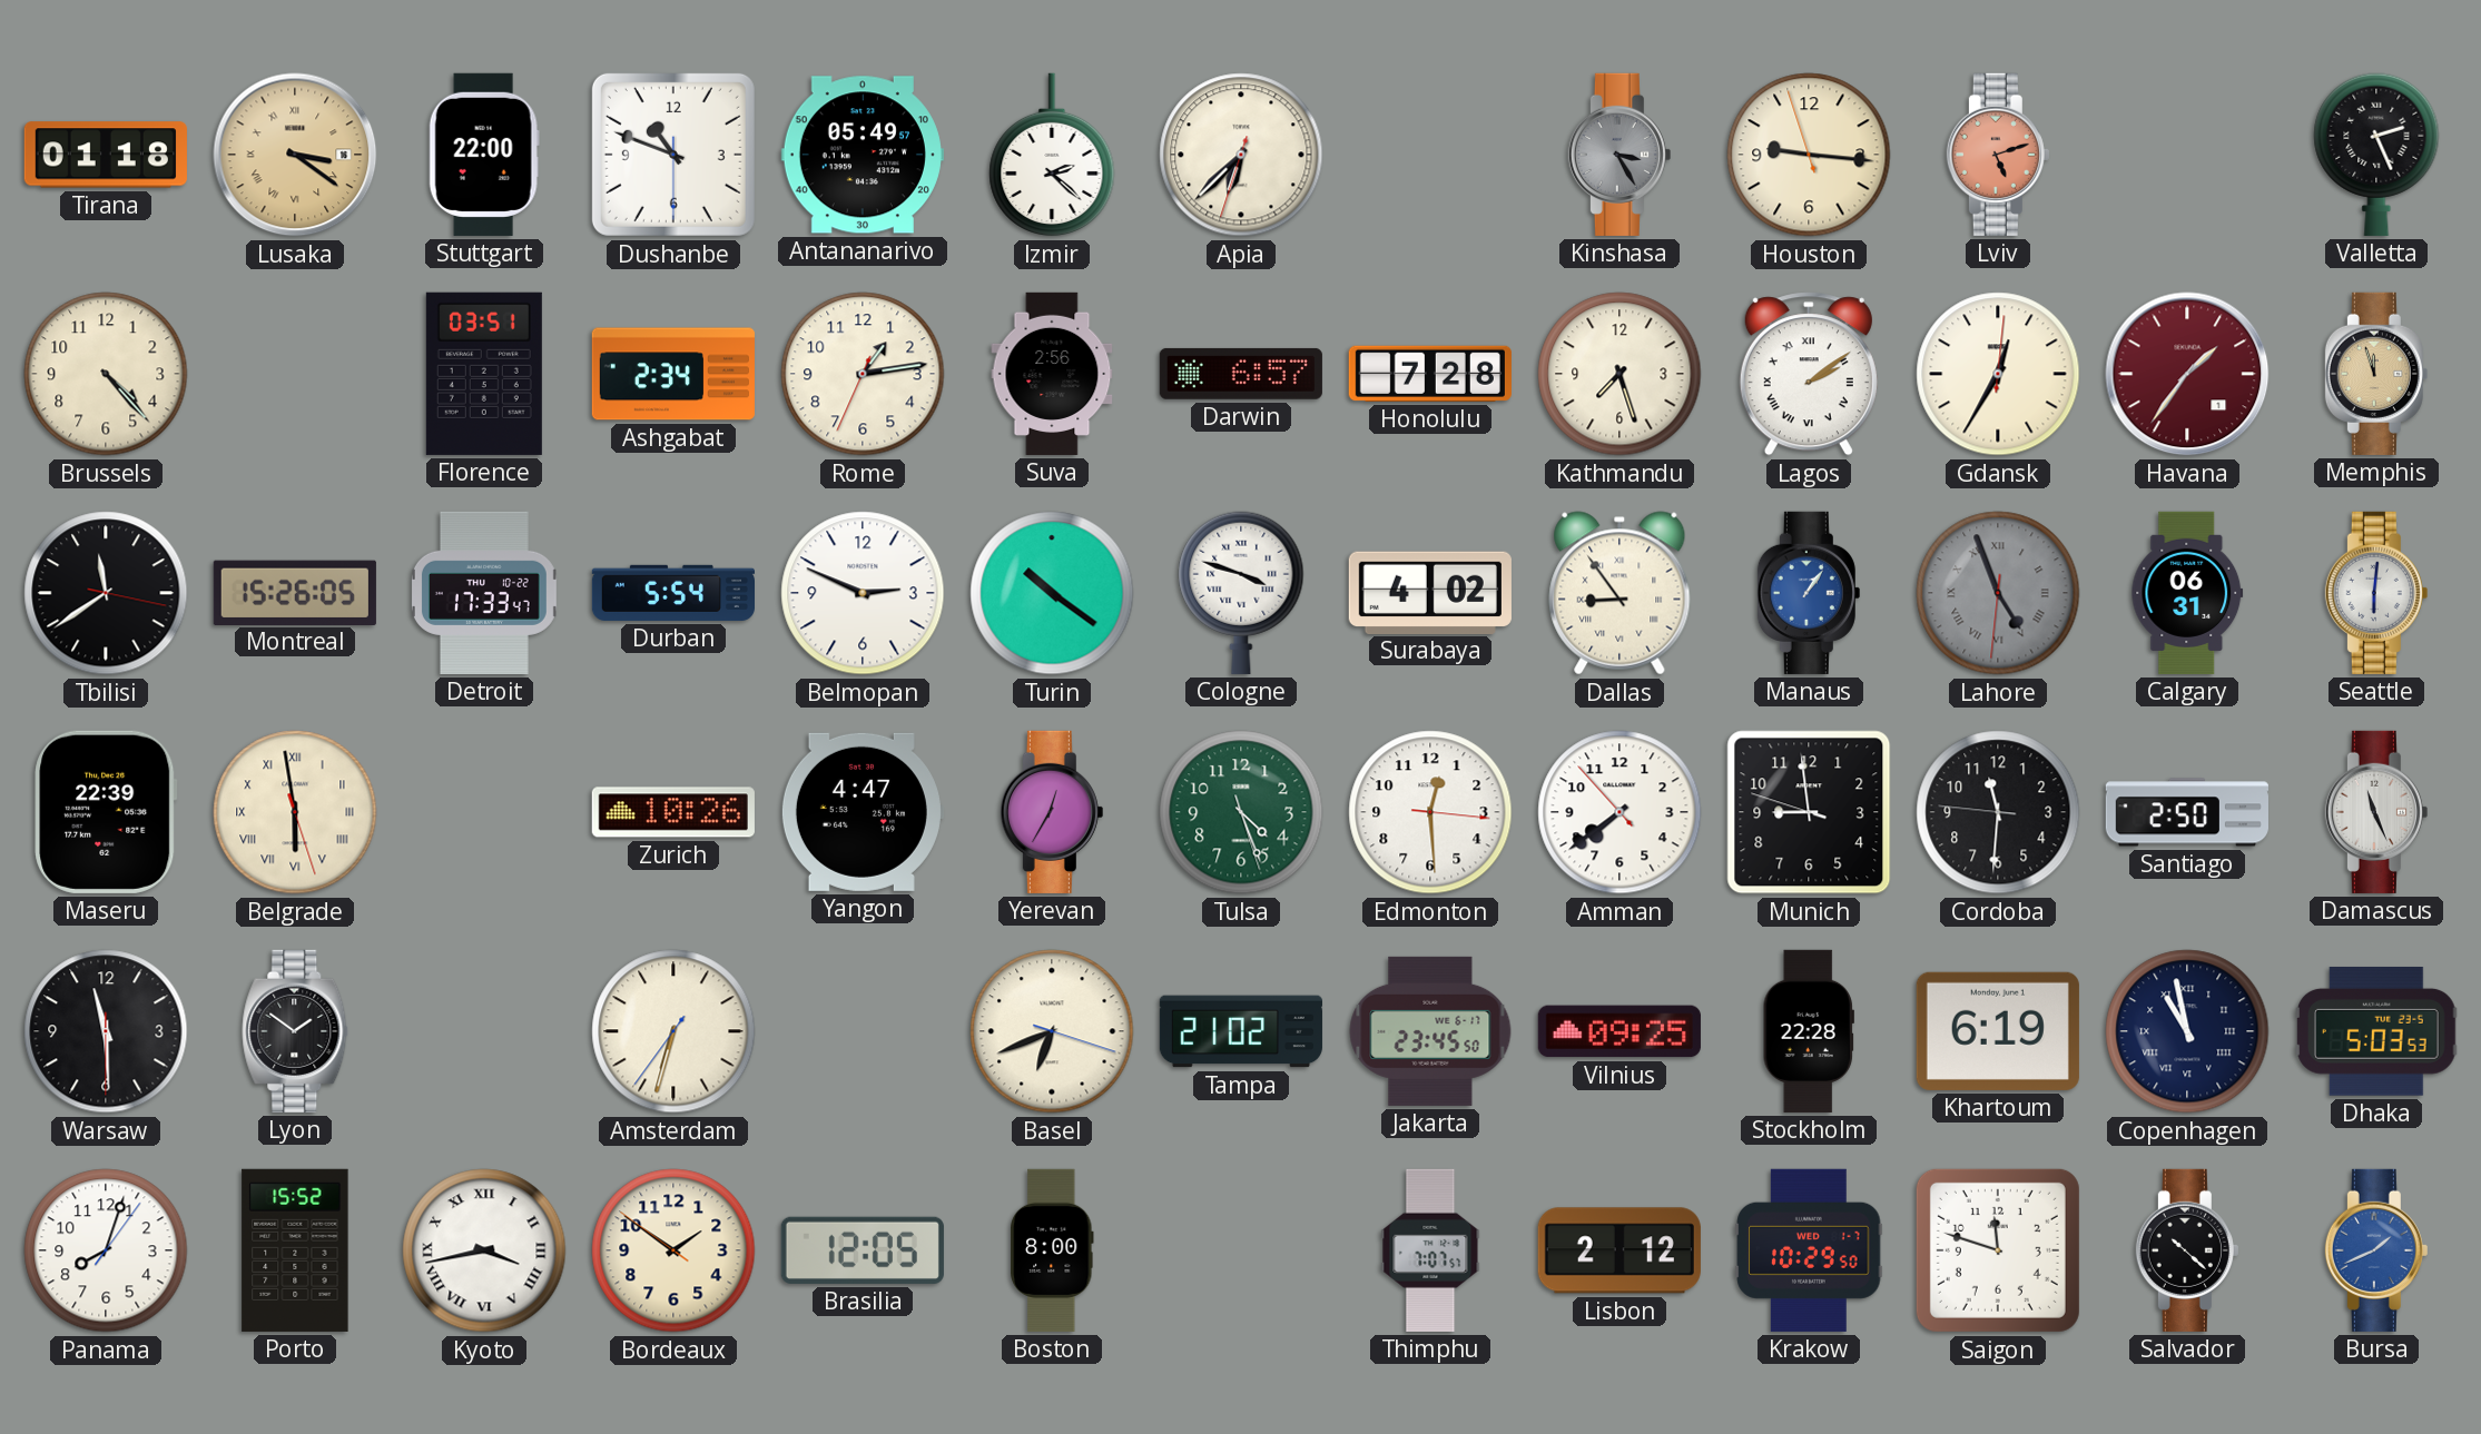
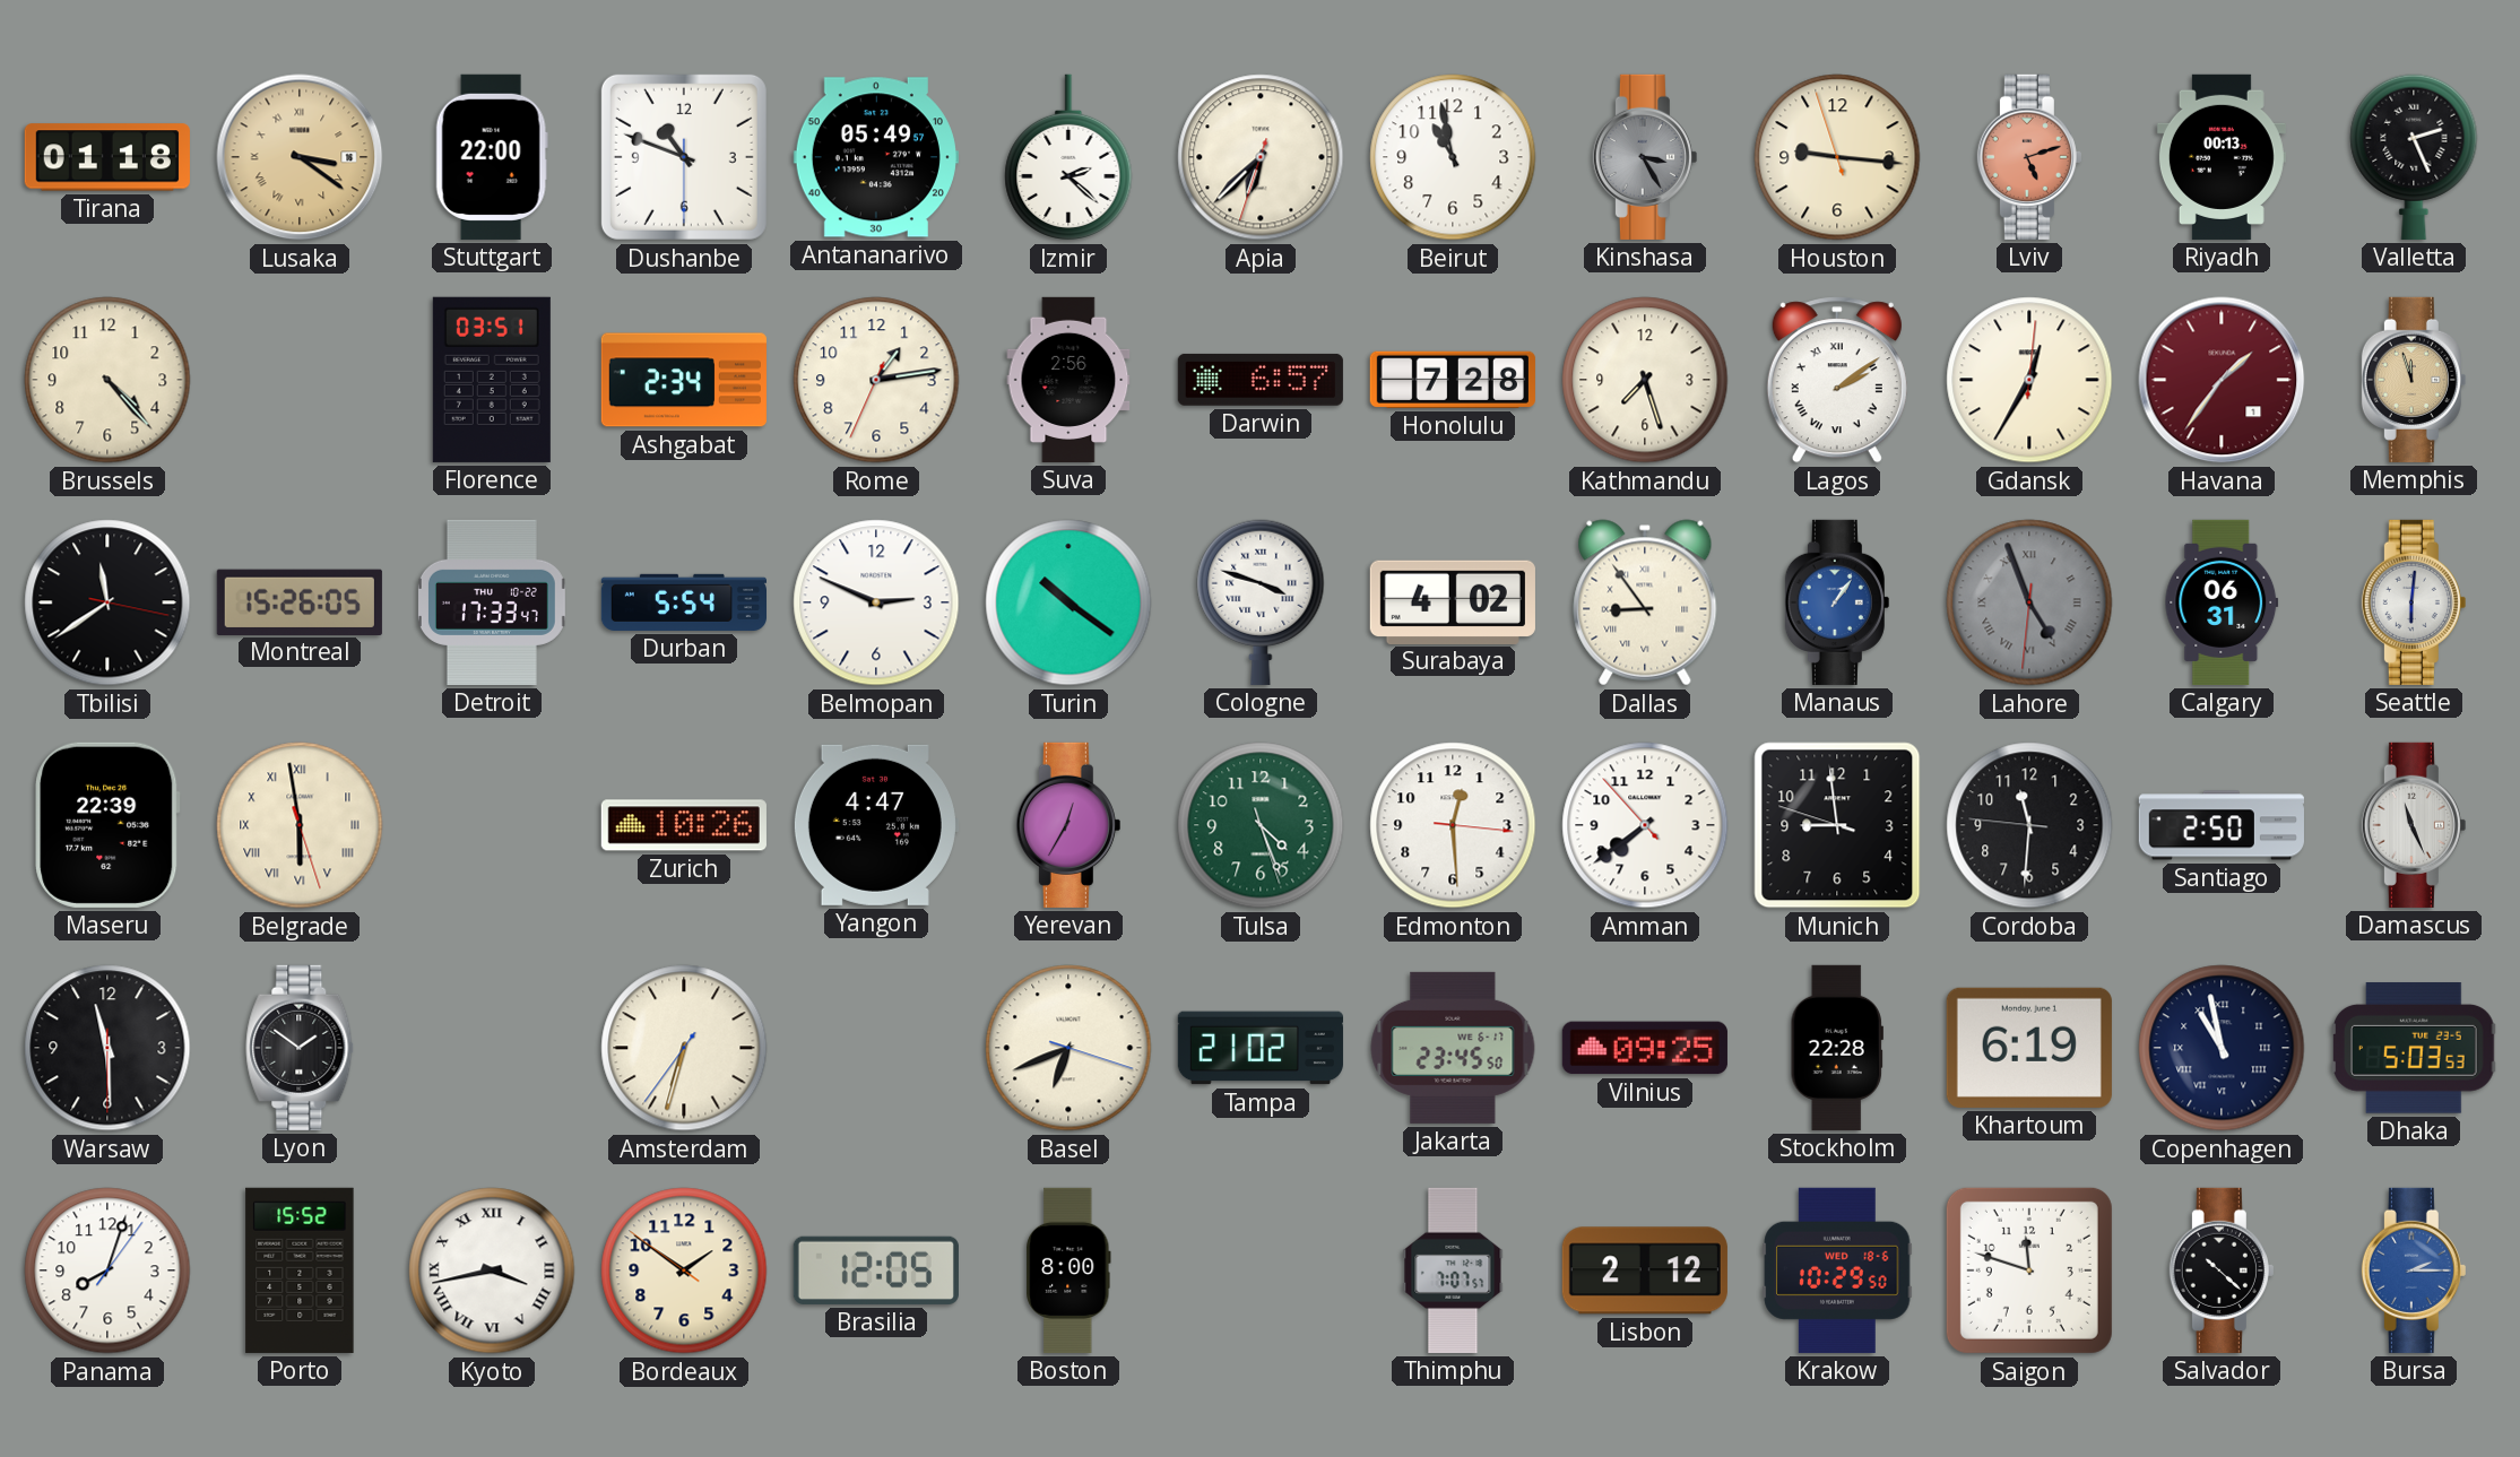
Beirut: none -> 10:58 (1453, 157)
Riyadh: none -> 00:13 (2222, 157)
Krakow date: WED 1-7 -> WED 18-6 (1837, 1270)
Bursa: 1:41 -> 2:15 (2414, 1270)
